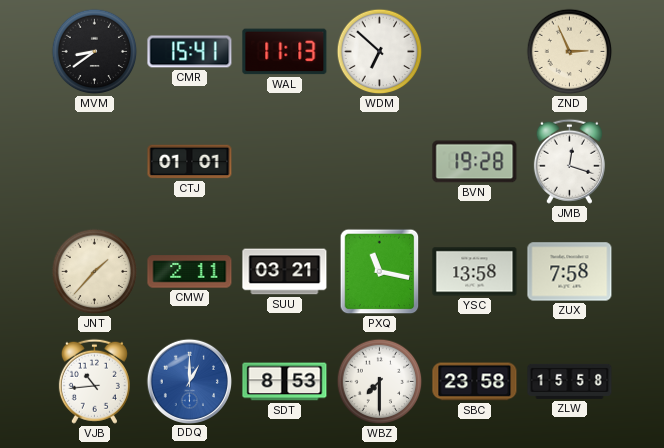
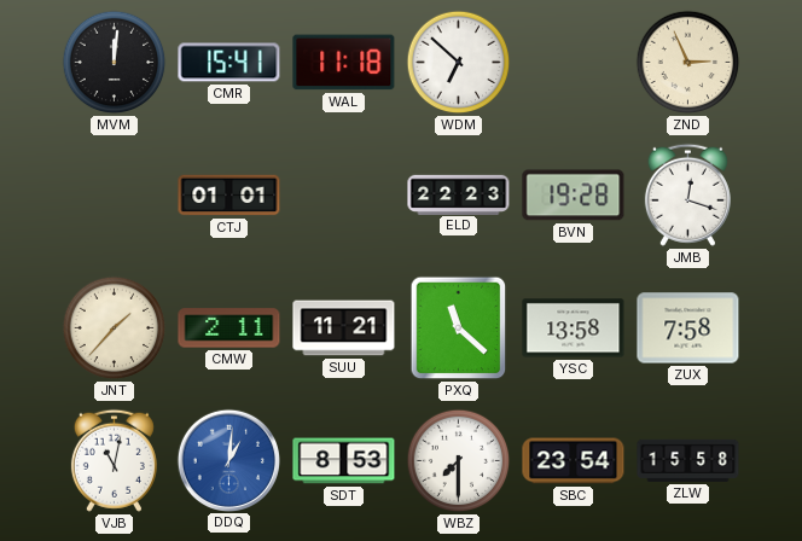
MVM: 8:39 -> 12:01 (115, 63)
WAL: 11:13 -> 11:18 (344, 63)
ELD: none -> 22:23 (459, 194)
SUU: 03:21 -> 11:21 (344, 328)
PXQ: 11:17 -> 11:22 (459, 328)
VJB: 10:44 -> 11:02 (114, 460)
DDQ: 1:00 -> 1:01 (228, 460)
SBC: 23:58 -> 23:54 (574, 461)
